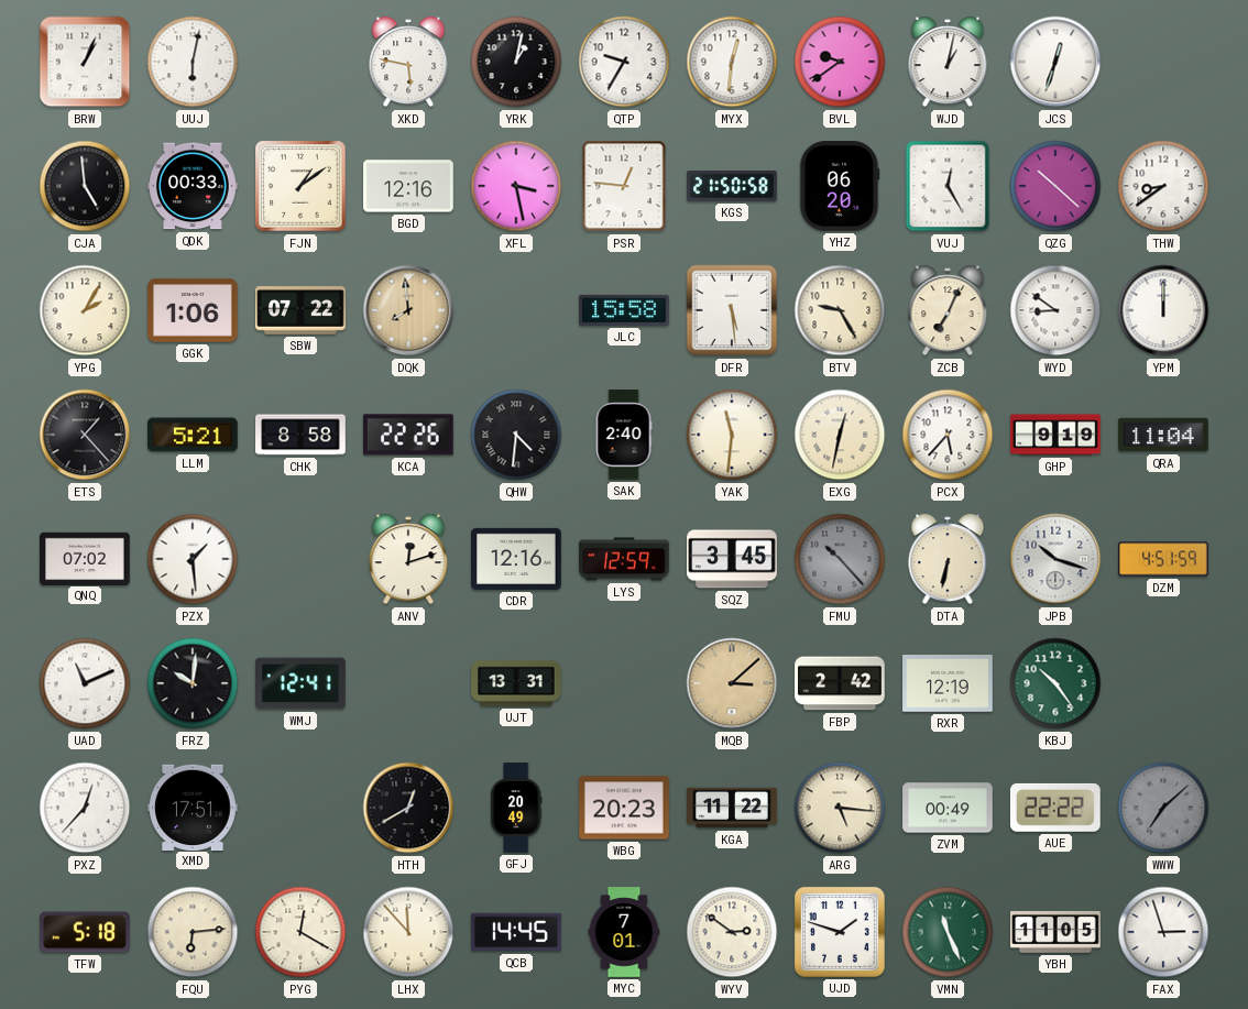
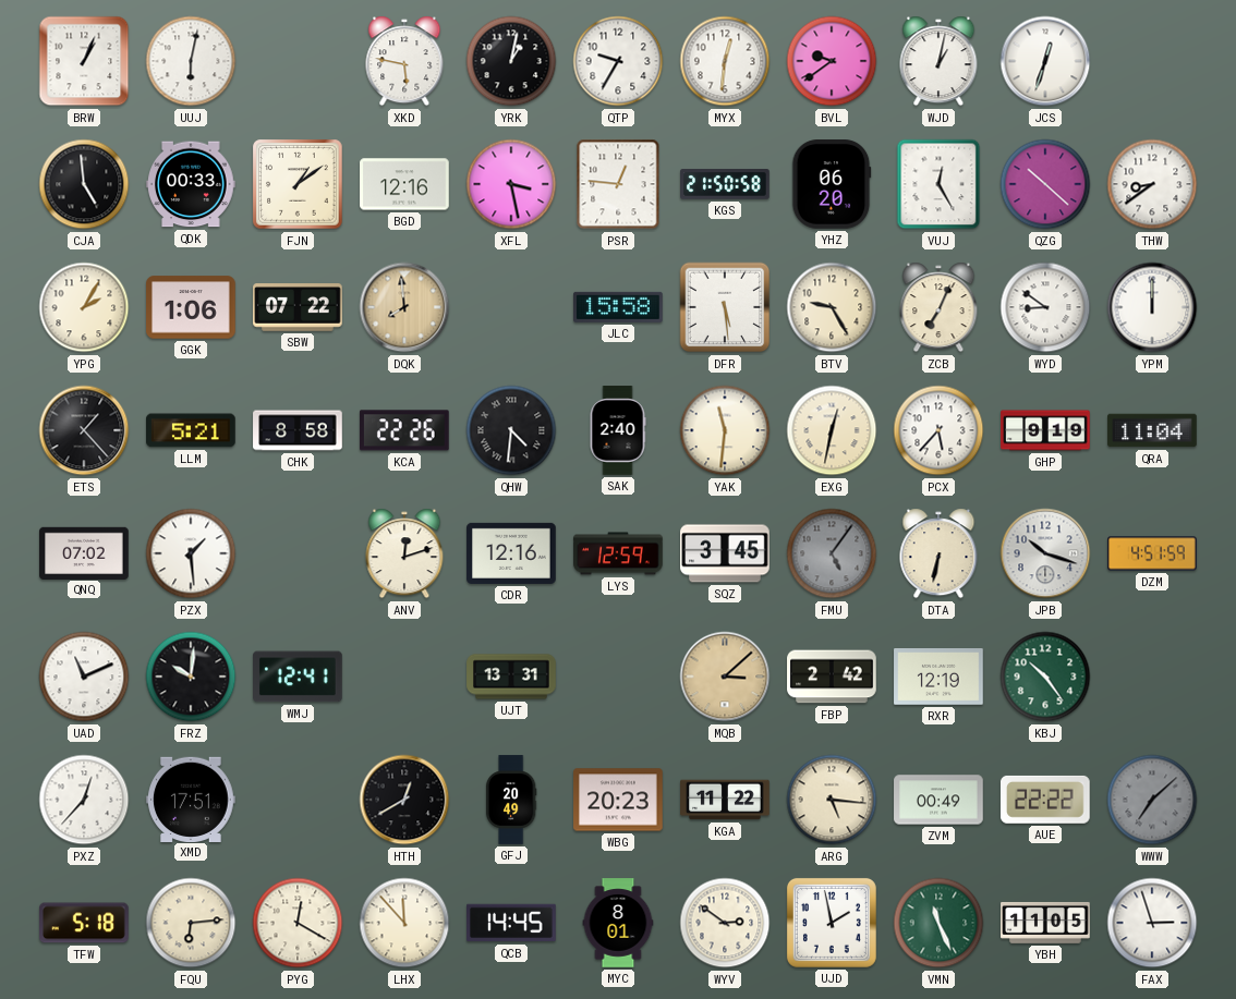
FMU: 10:23 -> 5:06 (832, 553)
MYC: 7:01 -> 8:01 (618, 923)
UJD: 1:48 -> 1:58 (832, 923)
